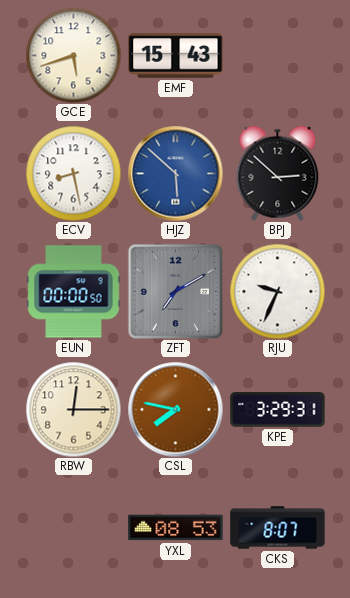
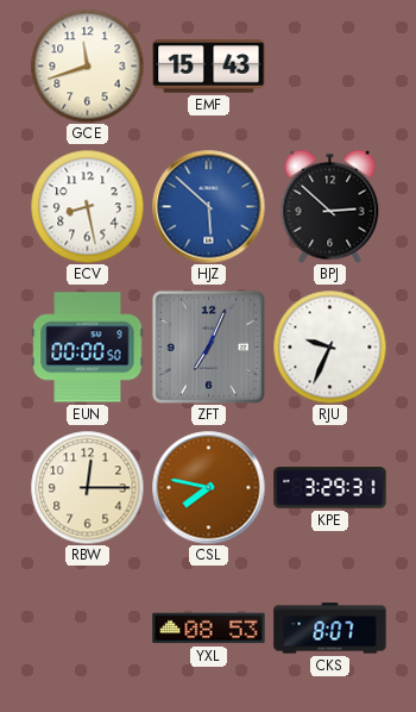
GCE: 5:42 -> 11:42 (87, 65)
ZFT: 7:10 -> 7:04 (208, 346)
